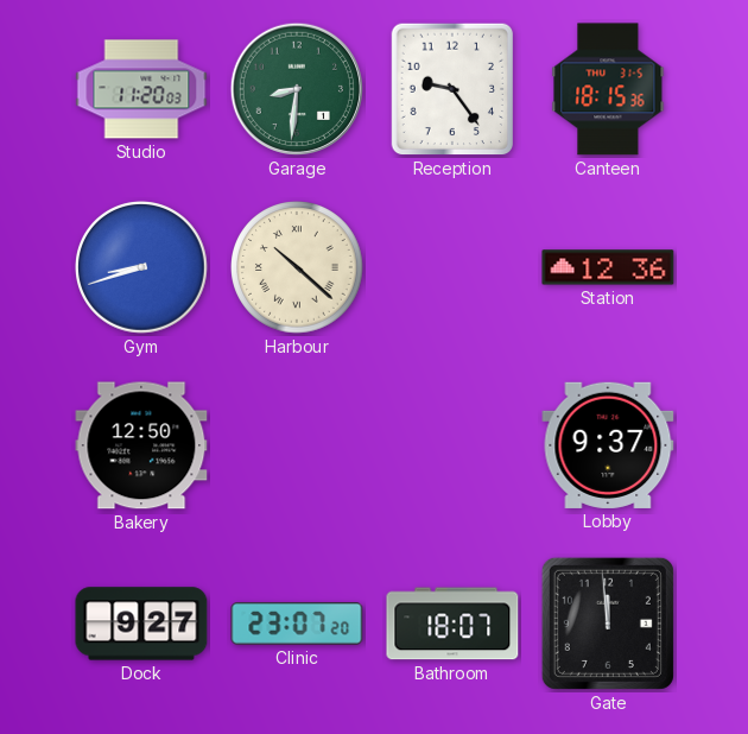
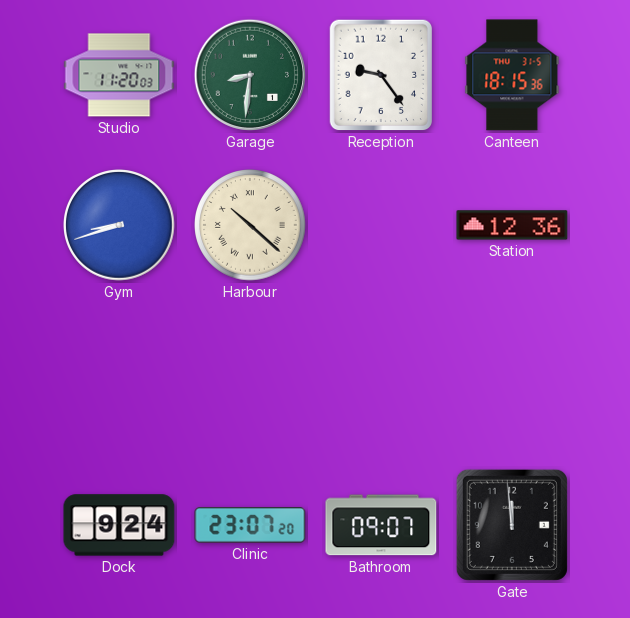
Bakery: 12:50 -> none (141, 445)
Lobby: 9:37 -> none (608, 445)
Dock: 9:27 -> 9:24 (119, 525)
Bathroom: 18:07 -> 09:07 (381, 525)
